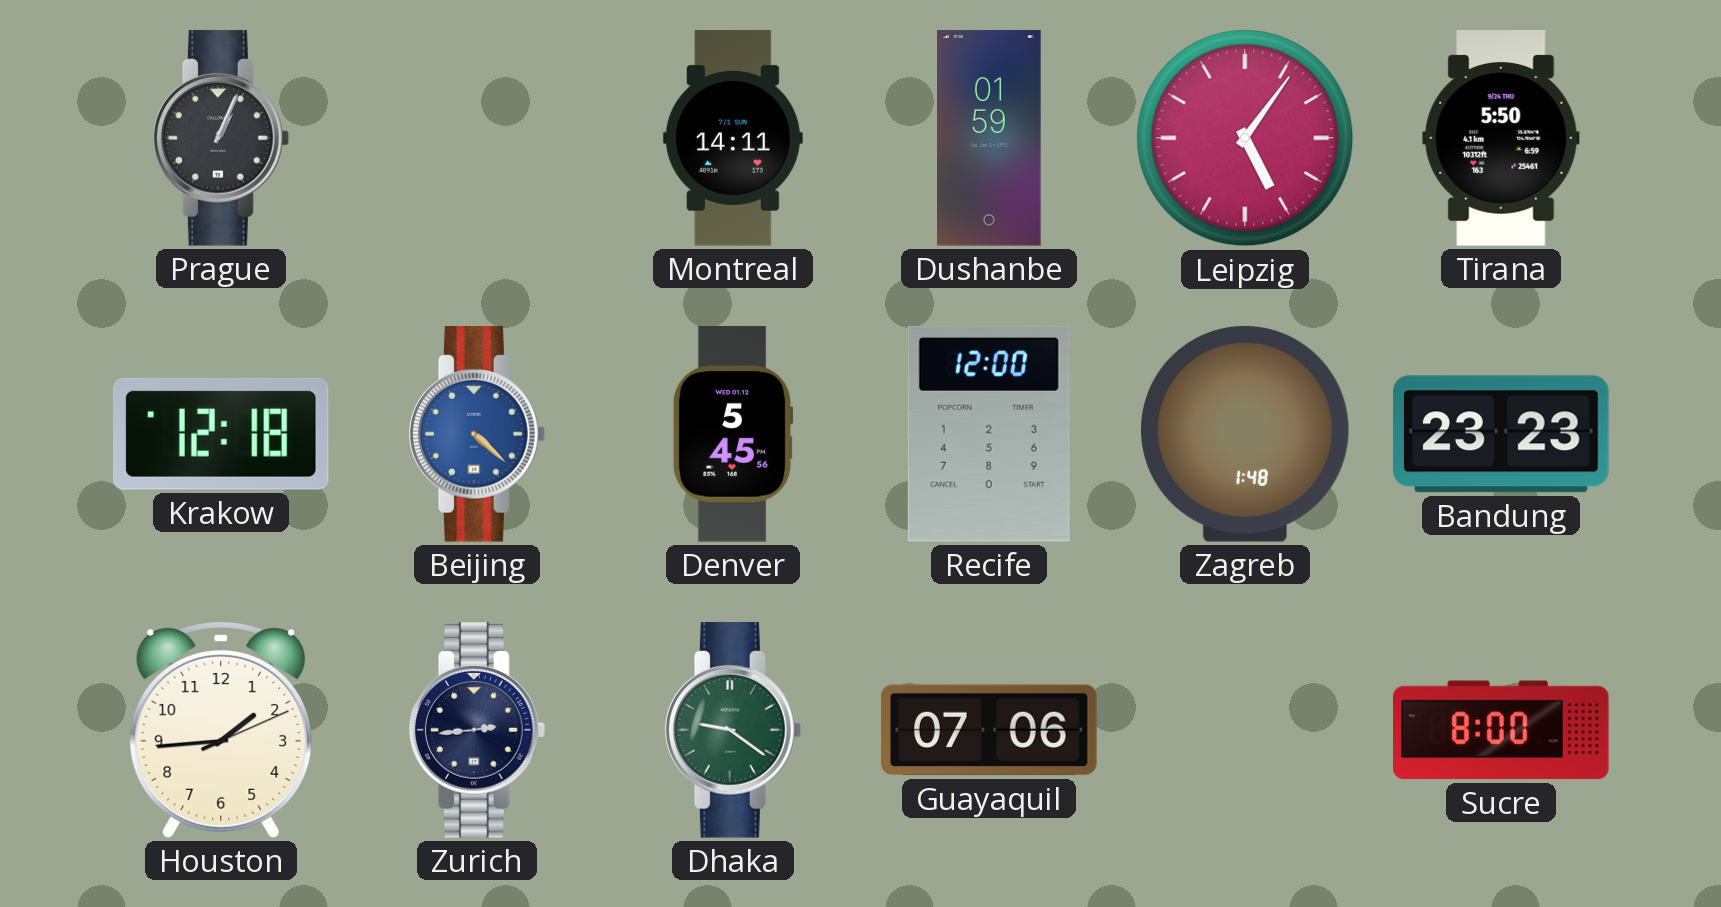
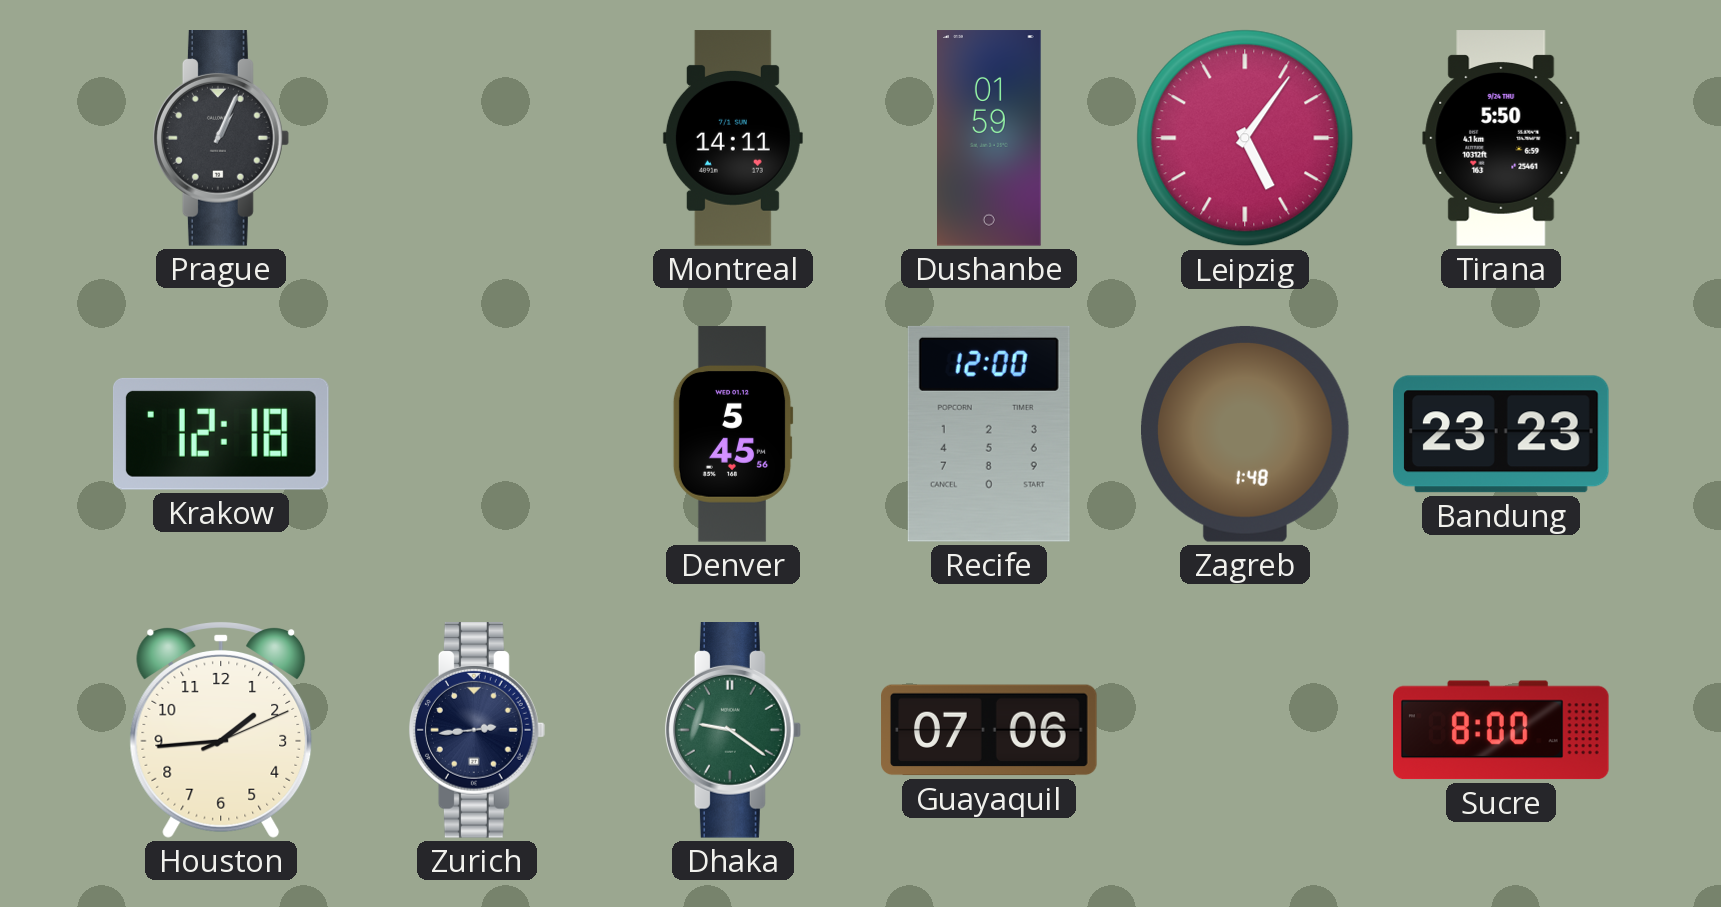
Beijing: 4:22 -> none (477, 435)
